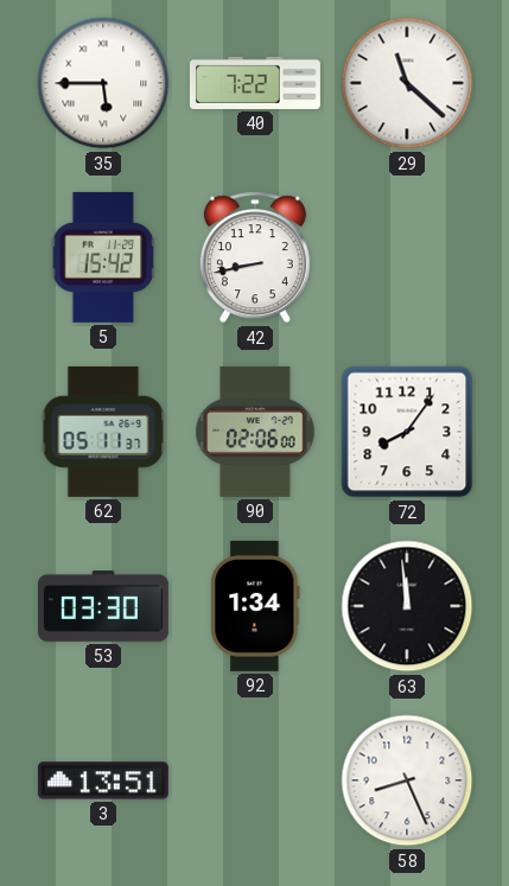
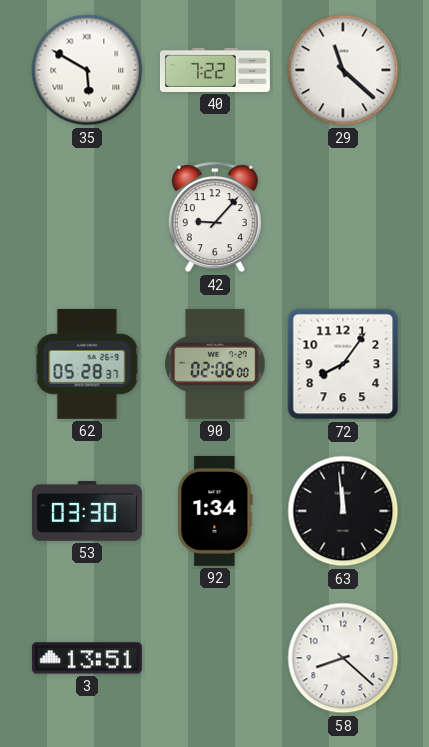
35: 5:45 -> 5:50 (87, 70)
5: 15:42 -> none (103, 257)
42: 8:43 -> 9:07 (215, 217)
62: 05:11 -> 05:28 (87, 364)
58: 8:26 -> 8:22 (343, 658)
